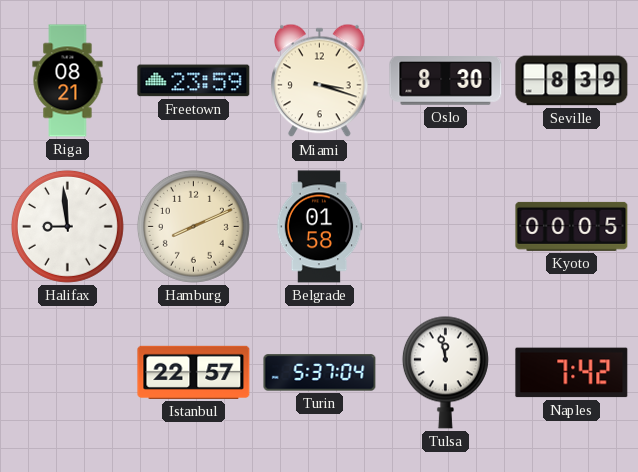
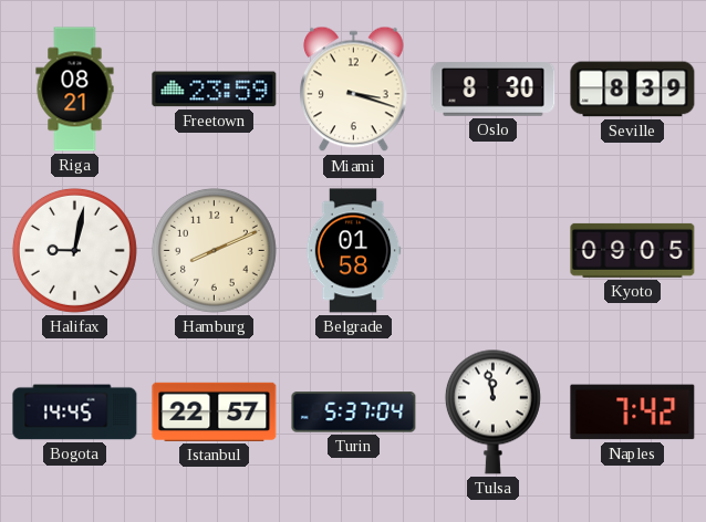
Halifax: 8:59 -> 9:02 (74, 250)
Kyoto: 00:05 -> 09:05 (633, 250)
Bogota: none -> 14:45 (75, 413)
